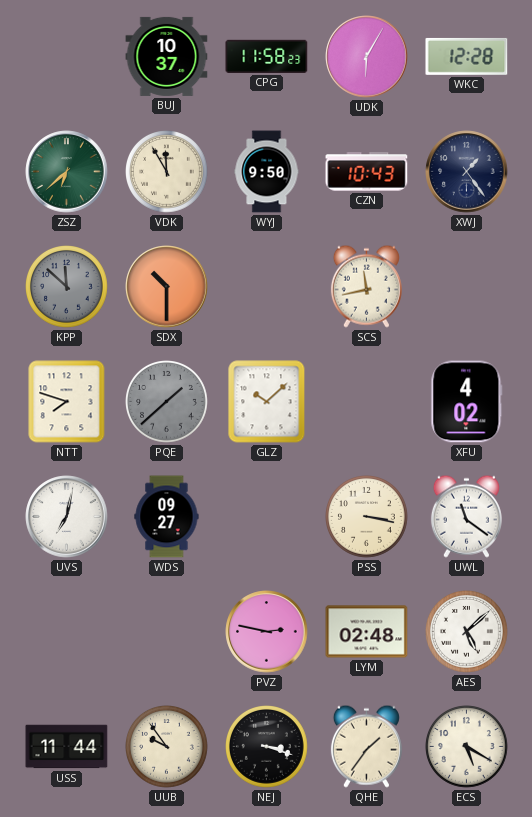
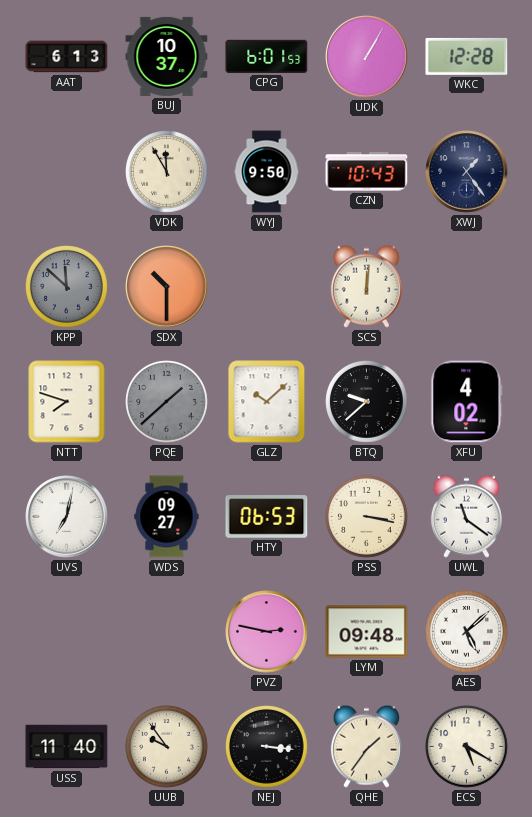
AAT: none -> 6:13 (67, 57)
CPG: 11:58 -> 6:01 (267, 56)
UDK: 6:05 -> 1:05 (367, 57)
ZSZ: 6:38 -> none (67, 172)
SCS: 11:43 -> 12:01 (366, 286)
BTQ: none -> 9:38 (367, 402)
HTY: none -> 06:53 (267, 517)
LYM: 02:48 -> 09:48 (367, 632)
USS: 11:44 -> 11:40 (67, 747)
NEJ: 3:18 -> 3:16 (267, 747)
